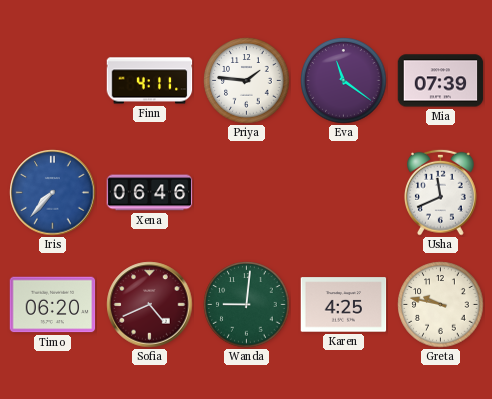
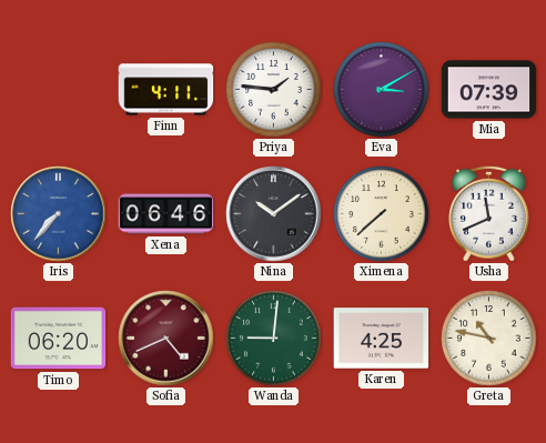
Eva: 11:21 -> 3:10 (382, 90)
Nina: none -> 10:09 (274, 214)
Ximena: none -> 7:38 (382, 214)
Greta: 9:47 -> 10:47 (489, 339)
